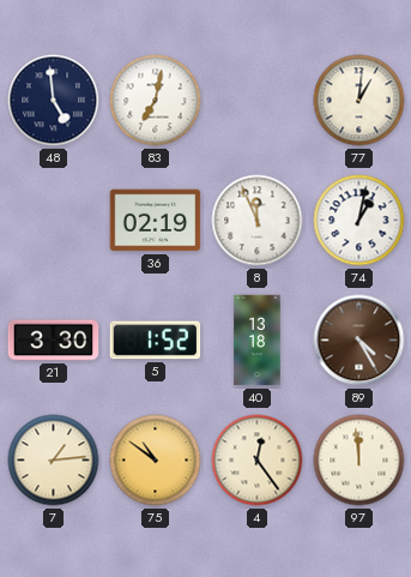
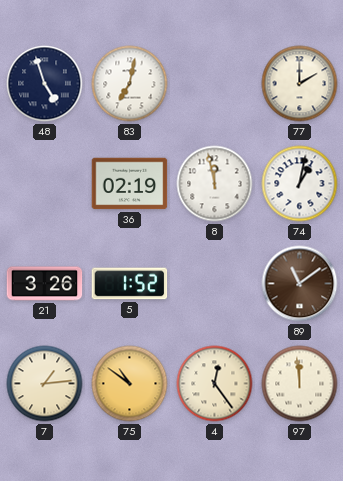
48: 4:59 -> 4:57 (45, 84)
77: 1:01 -> 2:00 (300, 84)
8: 11:56 -> 11:58 (215, 184)
21: 3:30 -> 3:26 (45, 284)
40: 13:18 -> none (258, 341)
89: 4:25 -> 11:09 (300, 284)
